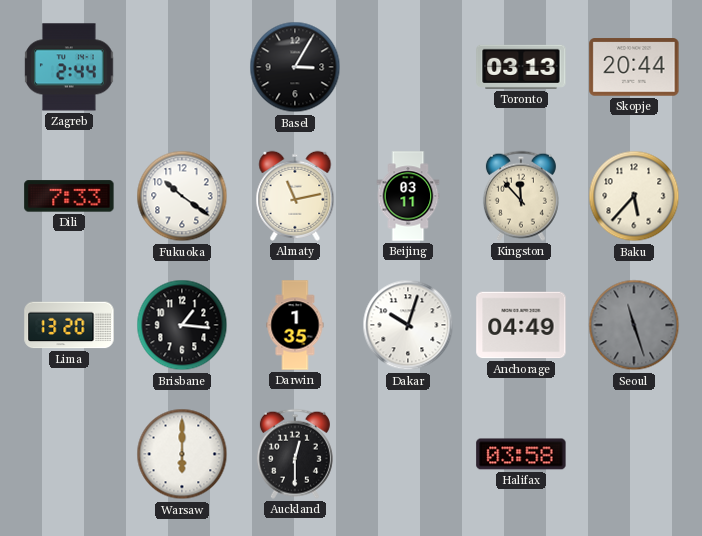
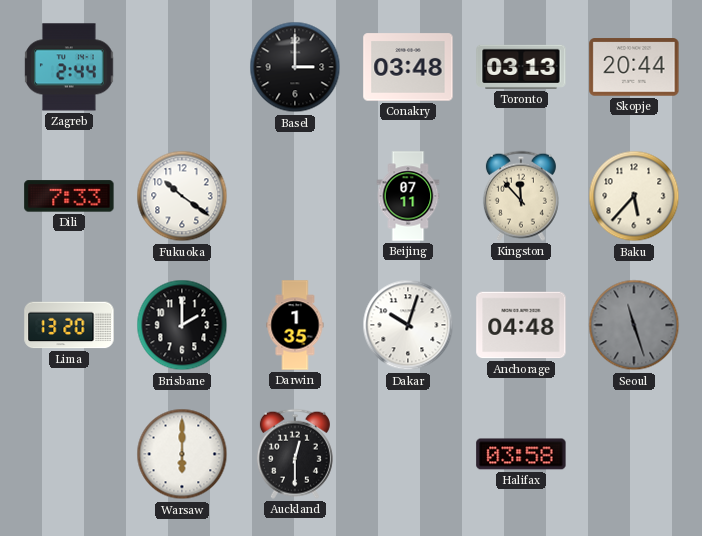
Basel: 3:05 -> 3:00 (295, 67)
Conakry: none -> 03:48 (408, 67)
Almaty: 11:13 -> none (295, 196)
Beijing: 03:11 -> 07:11 (408, 196)
Brisbane: 1:16 -> 2:00 (182, 325)
Anchorage: 04:49 -> 04:48 (521, 325)
